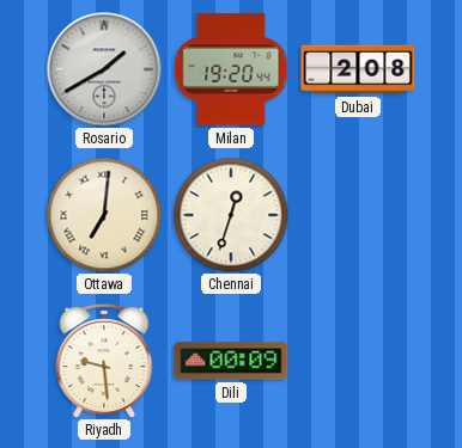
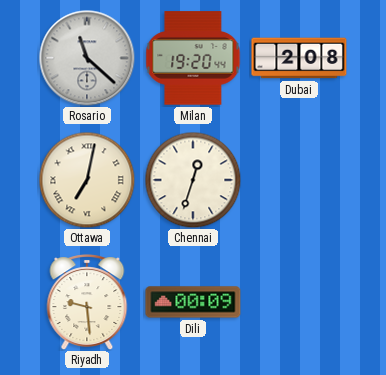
Rosario: 1:40 -> 11:22 (87, 58)
Ottawa: 7:01 -> 7:02 (87, 180)
